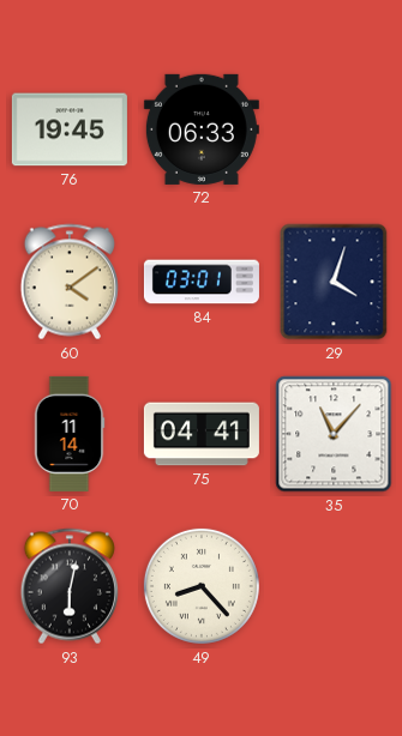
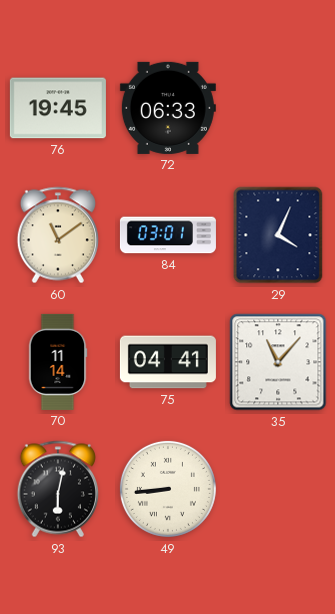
60: 4:09 -> 11:09 (58, 235)
29: 4:03 -> 4:04 (278, 235)
49: 8:23 -> 8:44 (168, 489)
